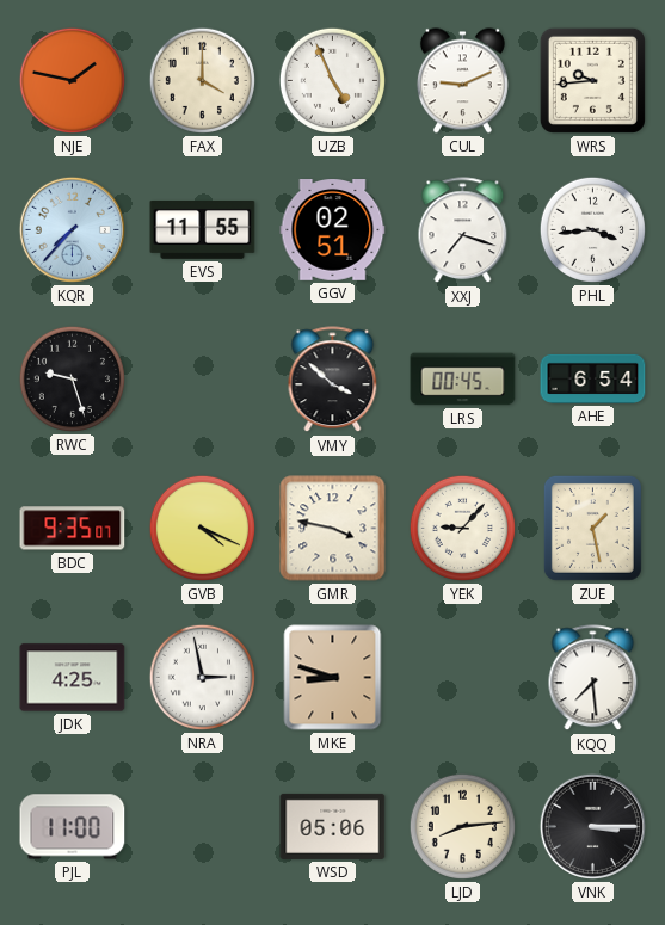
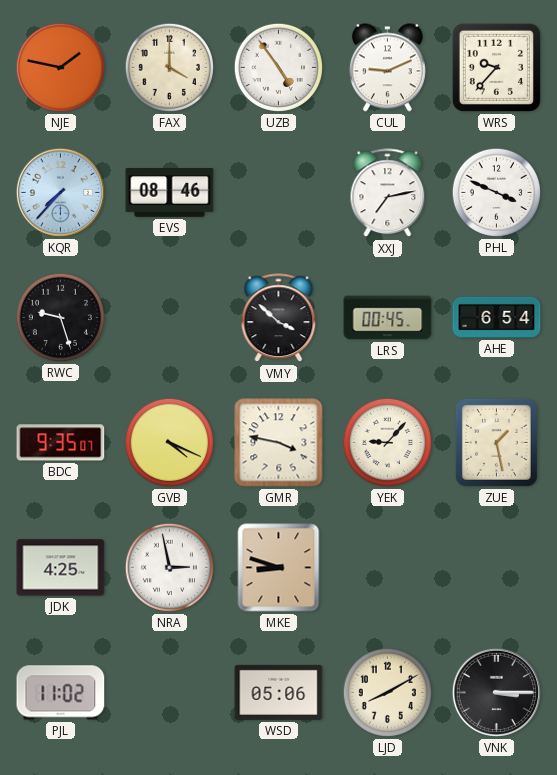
UZB: 4:56 -> 4:54 (278, 67)
WRS: 9:44 -> 9:37 (496, 67)
EVS: 11:55 -> 08:46 (170, 193)
GGV: 02:51 -> none (333, 230)
XXJ: 7:18 -> 7:13 (388, 193)
PHL: 3:44 -> 3:49 (496, 192)
KQQ: 7:29 -> none (593, 678)
PJL: 11:00 -> 11:02 (61, 693)
LJD: 8:14 -> 8:10 (387, 692)
